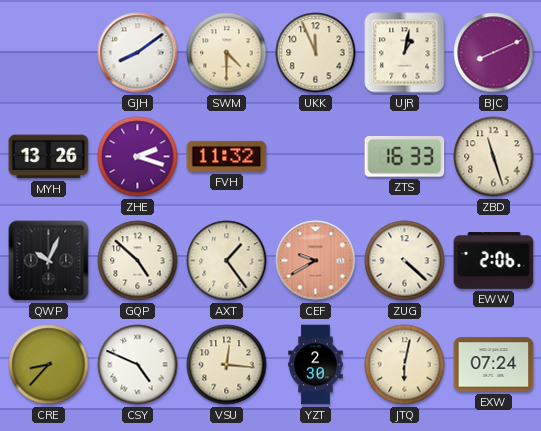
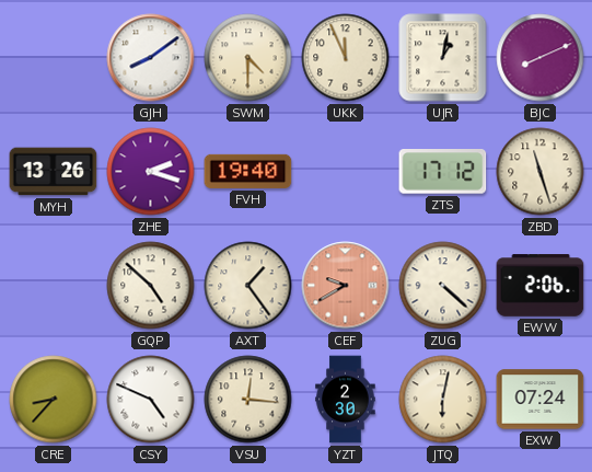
FVH: 11:32 -> 19:40 (248, 171)
ZTS: 16:33 -> 17:12 (443, 172)
QWP: 10:04 -> none (49, 261)
